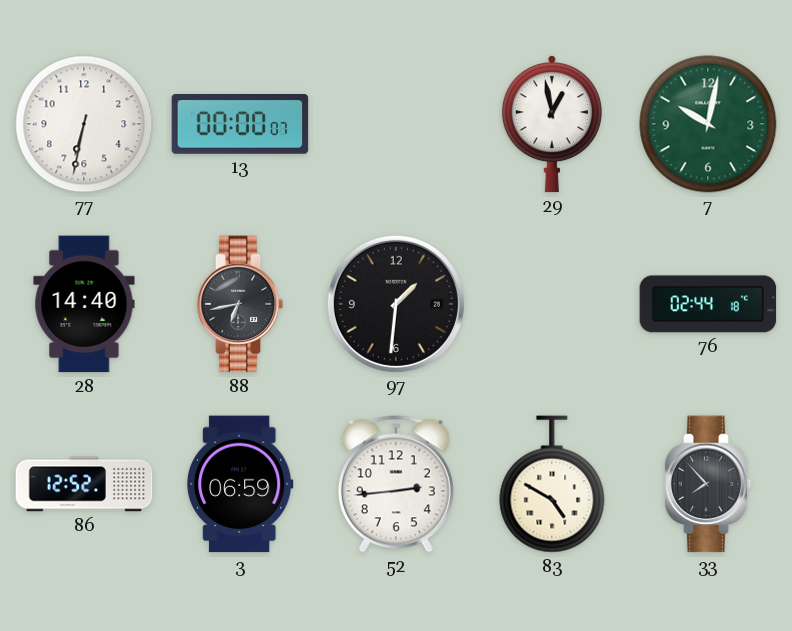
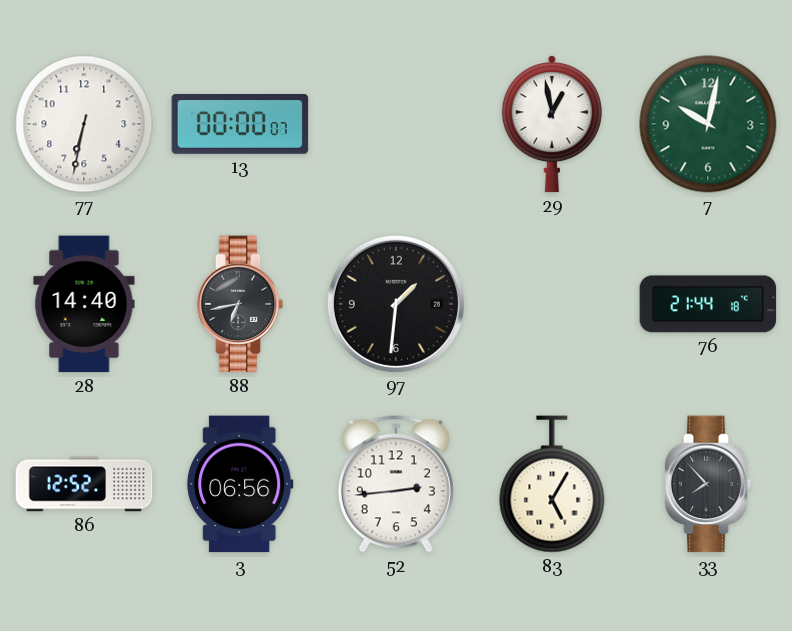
76: 02:44 -> 21:44 (708, 304)
3: 06:59 -> 06:56 (240, 484)
83: 4:50 -> 5:05 (552, 484)
